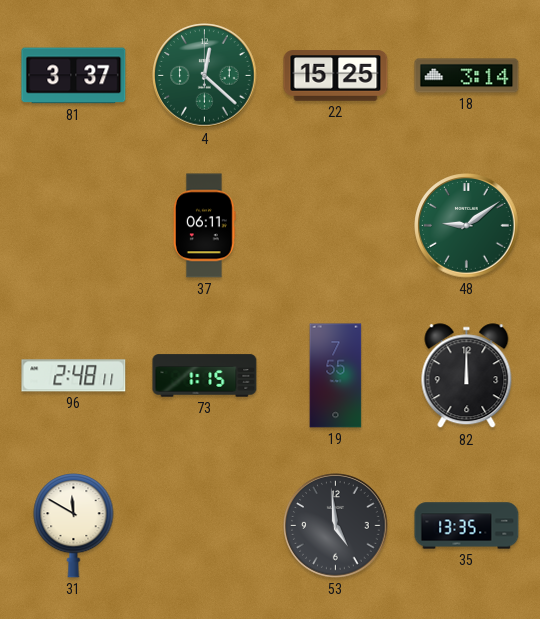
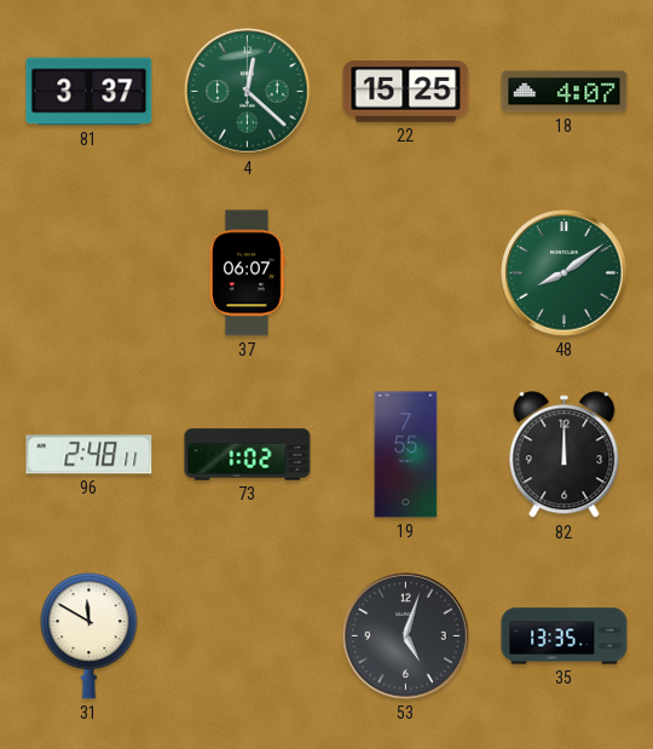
18: 3:14 -> 4:07 (565, 92)
37: 06:11 -> 06:07 (248, 273)
48: 9:09 -> 8:09 (565, 273)
73: 1:15 -> 1:02 (248, 455)
53: 4:59 -> 5:03 (406, 636)
